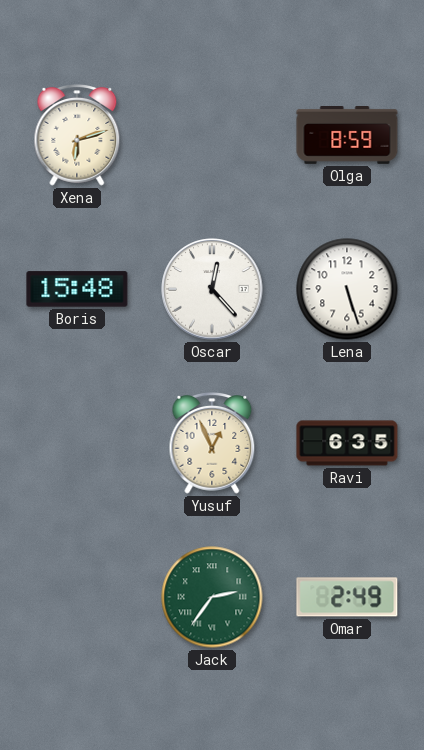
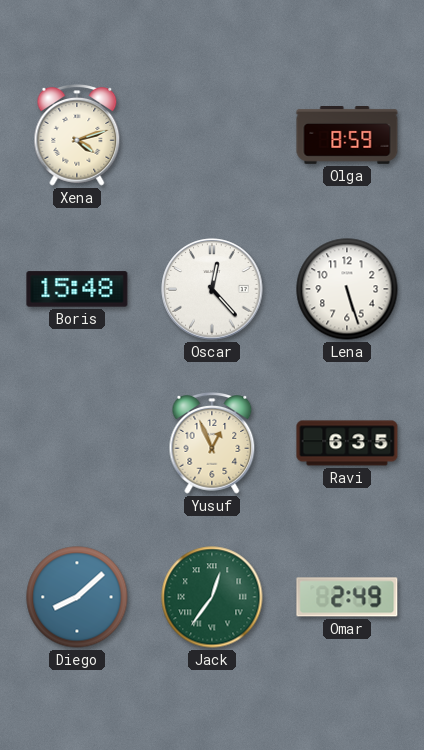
Xena: 6:12 -> 4:12 (77, 135)
Diego: none -> 8:08 (77, 597)
Jack: 2:36 -> 12:36 (212, 597)
